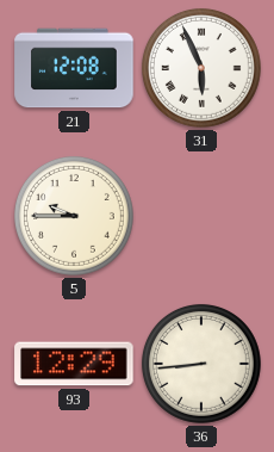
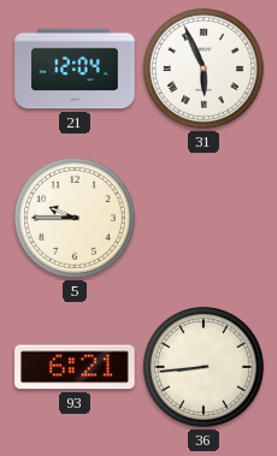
21: 12:08 -> 12:04 (75, 69)
93: 12:29 -> 6:21 (75, 367)
